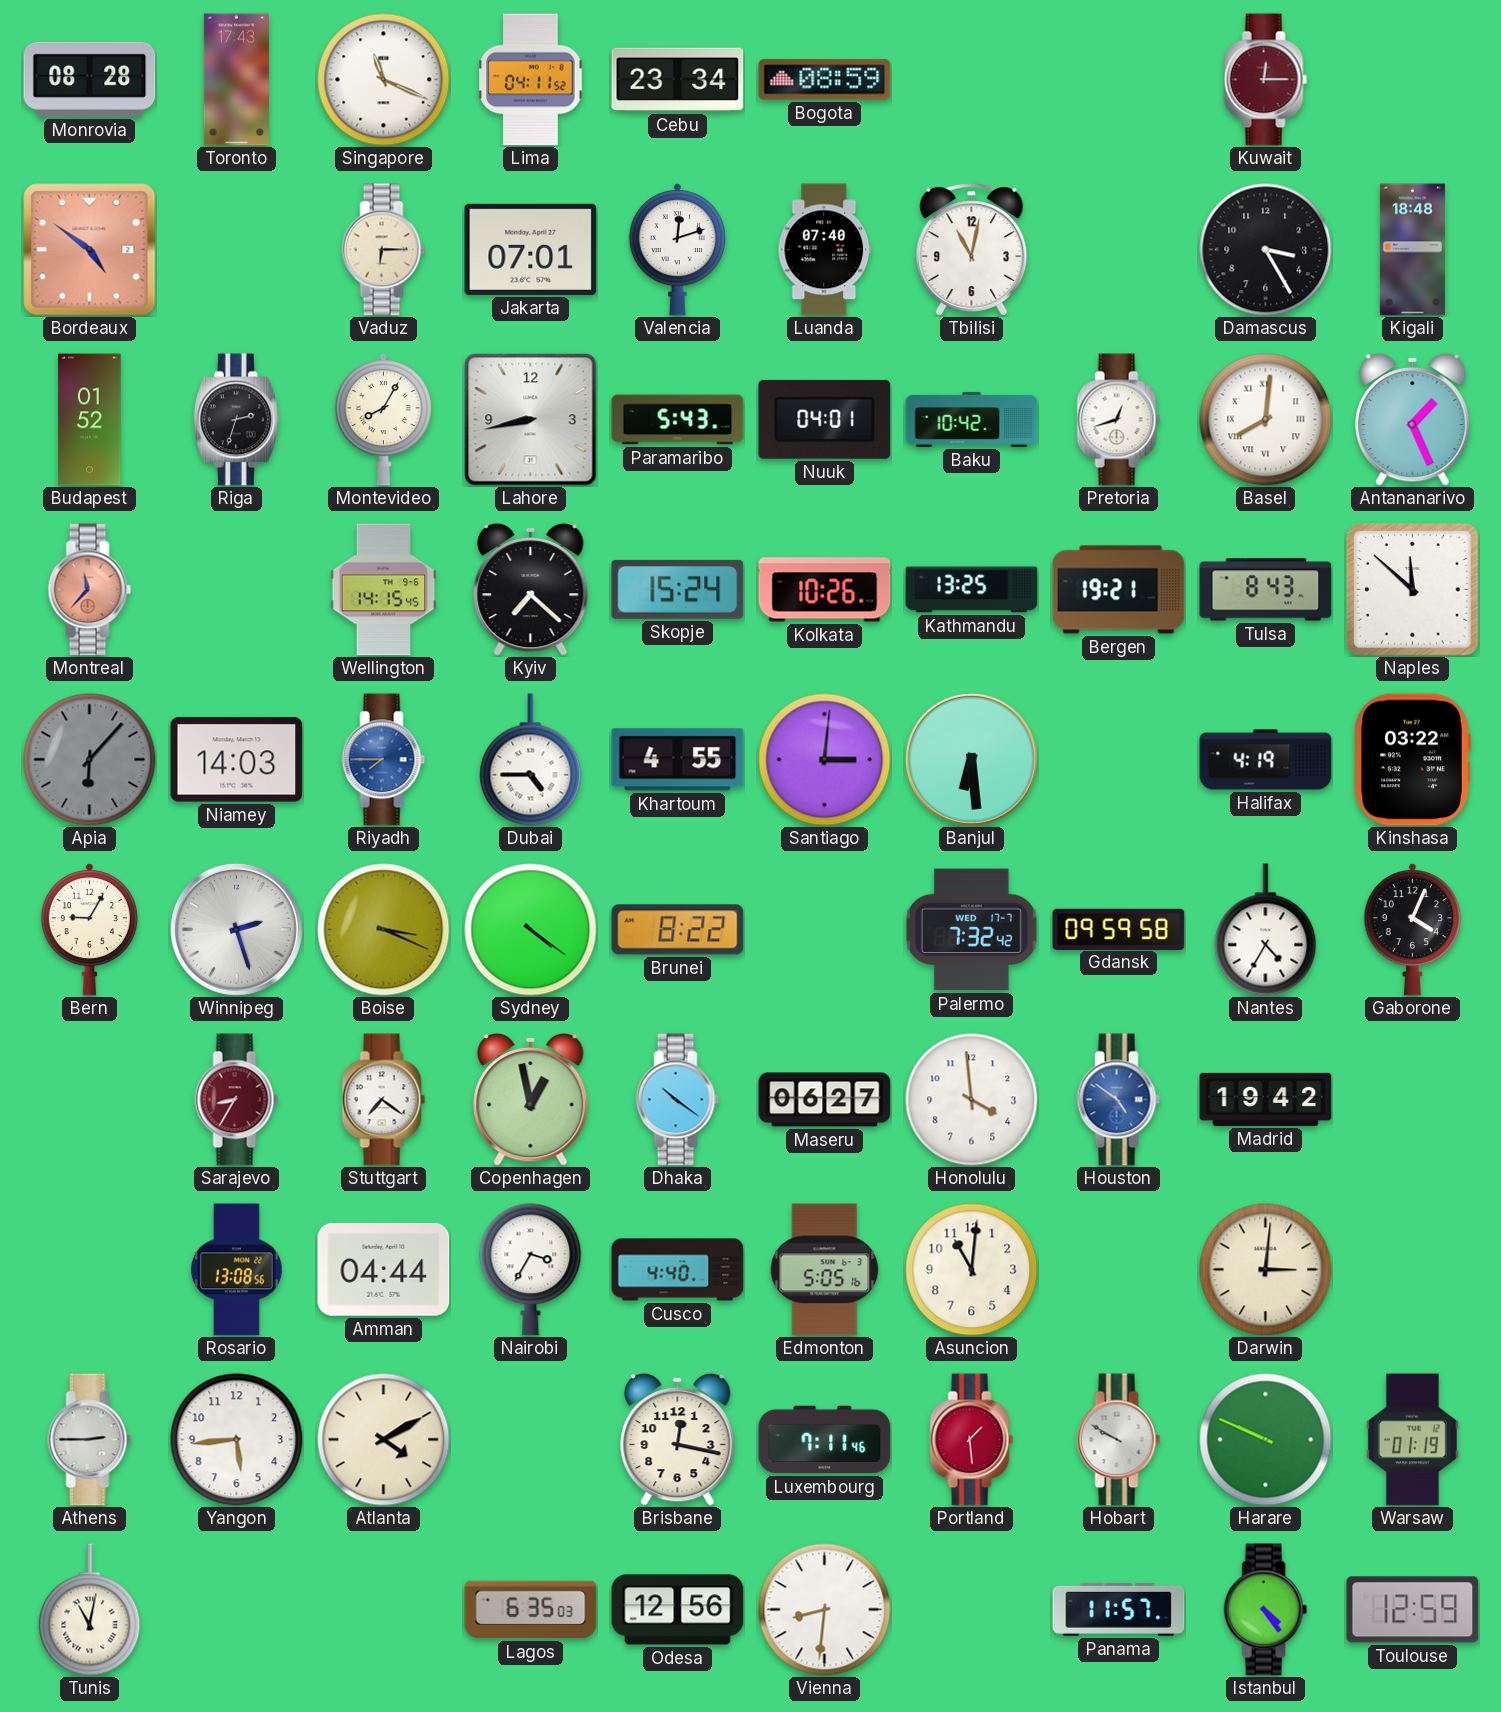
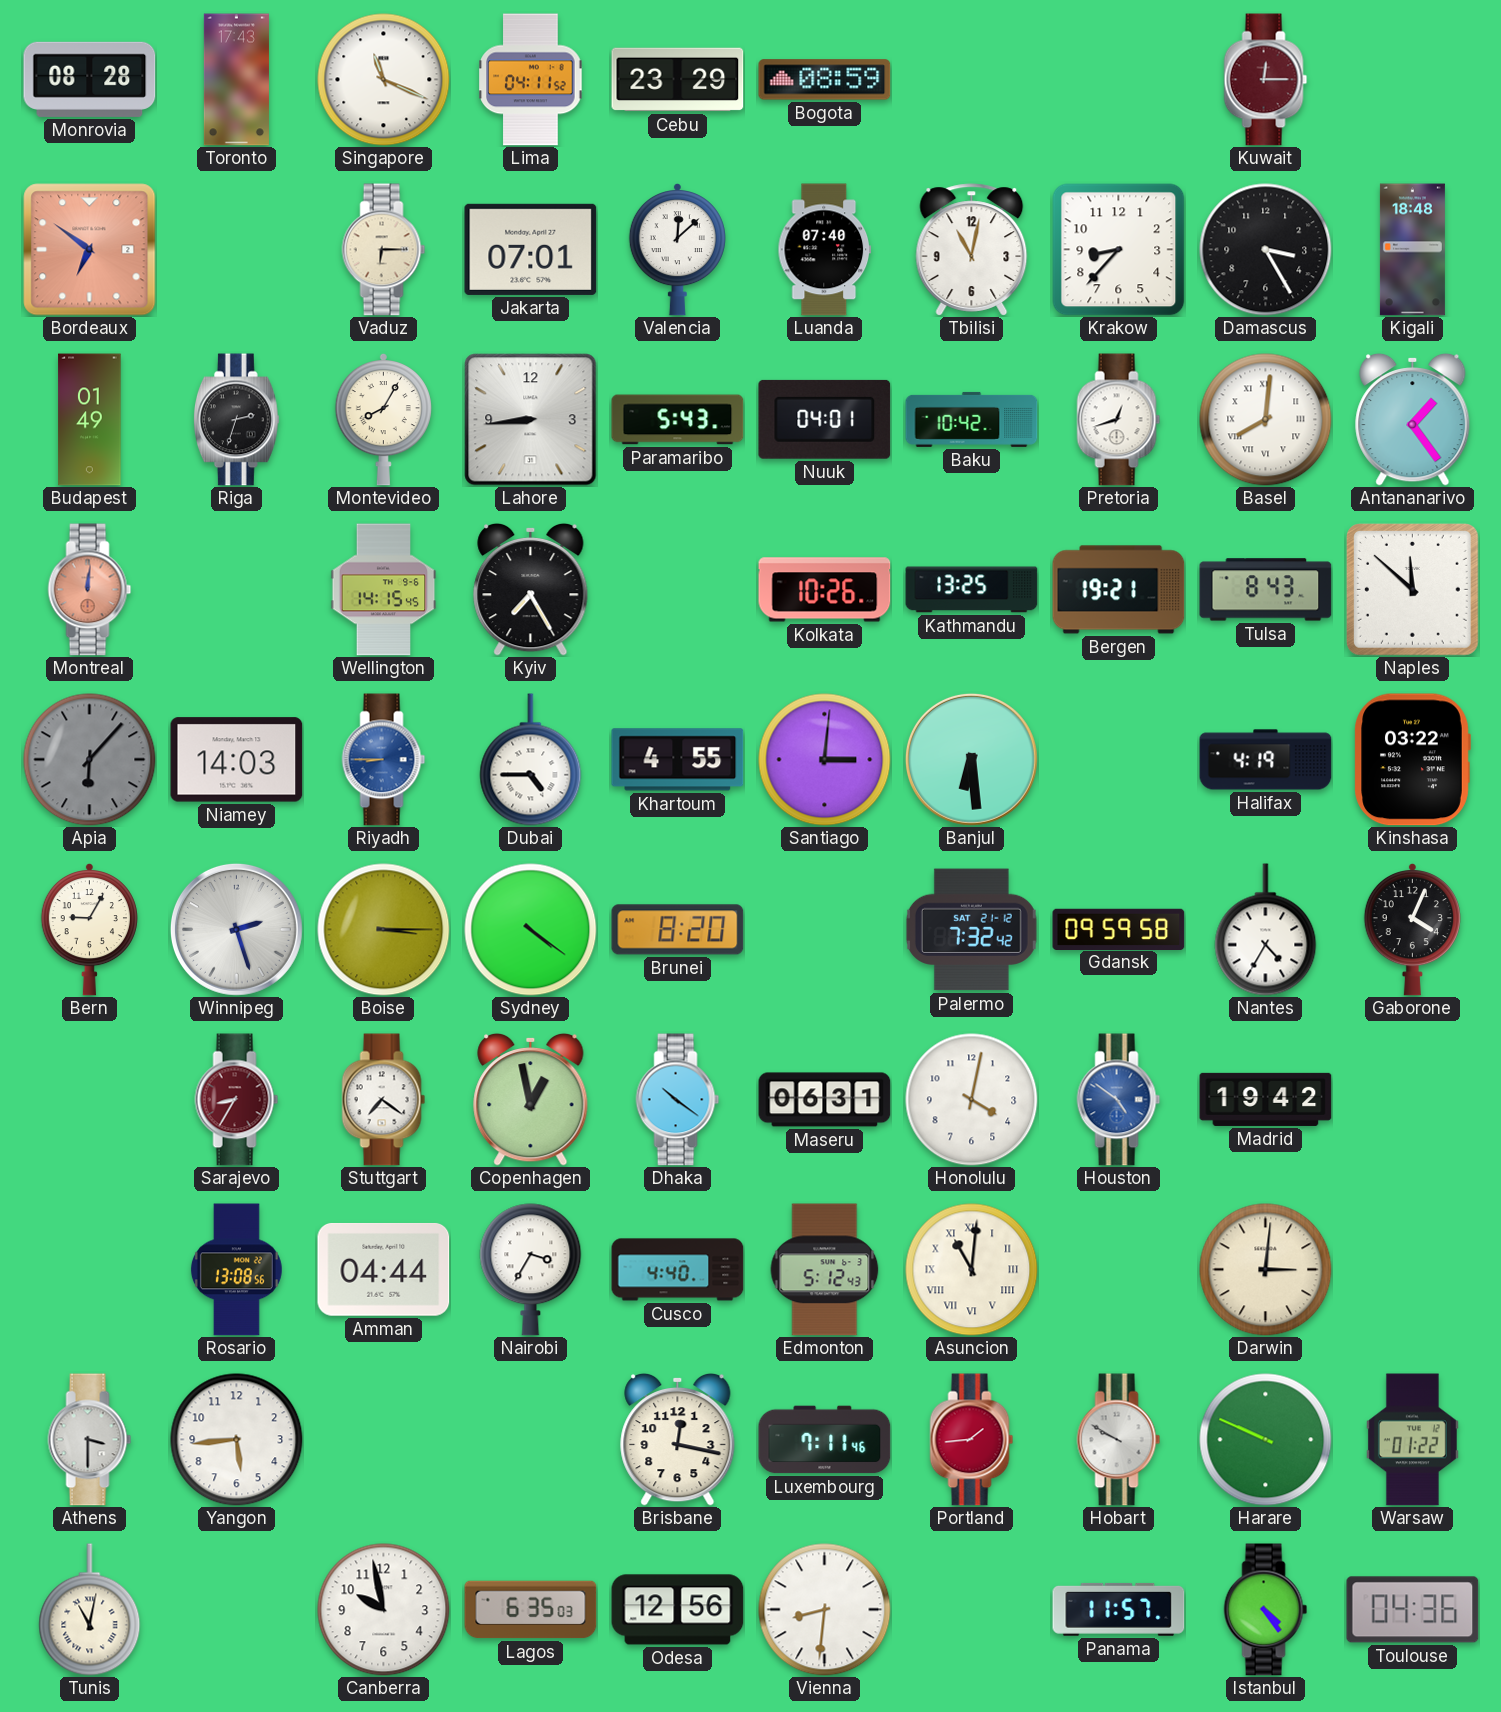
Cebu: 23:34 -> 23:29 (678, 80)
Bordeaux: 4:51 -> 6:51 (90, 250)
Valencia: 12:12 -> 12:08 (677, 249)
Krakow: none -> 8:37 (1119, 250)
Budapest: 01:52 -> 01:49 (90, 420)
Lahore: 8:43 -> 8:44 (531, 420)
Antananarivo: 1:26 -> 1:24 (1413, 419)
Montreal: 11:37 -> 12:01 (90, 590)
Kyiv: 7:22 -> 7:25 (531, 589)
Skopje: 15:24 -> none (678, 589)
Riyadh: 7:45 -> 8:45 (384, 760)
Boise: 3:19 -> 3:15 (384, 930)
Brunei: 8:22 -> 8:20 (678, 930)
Palermo date: WED 17-7 -> SAT 21-12 (971, 930)
Maseru: 06:27 -> 06:31 (825, 1100)
Honolulu: 3:59 -> 4:02 (972, 1100)
Edmonton: 5:05 -> 5:12 (825, 1270)
Asuncion numerals: Arabic -> Roman (972, 1270)
Athens: 2:45 -> 3:30 (90, 1440)
Atlanta: 4:10 -> none (384, 1440)
Portland: 1:29 -> 1:44 (972, 1440)
Warsaw: 01:19 -> 01:22 (1412, 1440)
Canberra: none -> 9:58 (384, 1610)
Toulouse: 12:59 -> 04:36 (1413, 1610)
